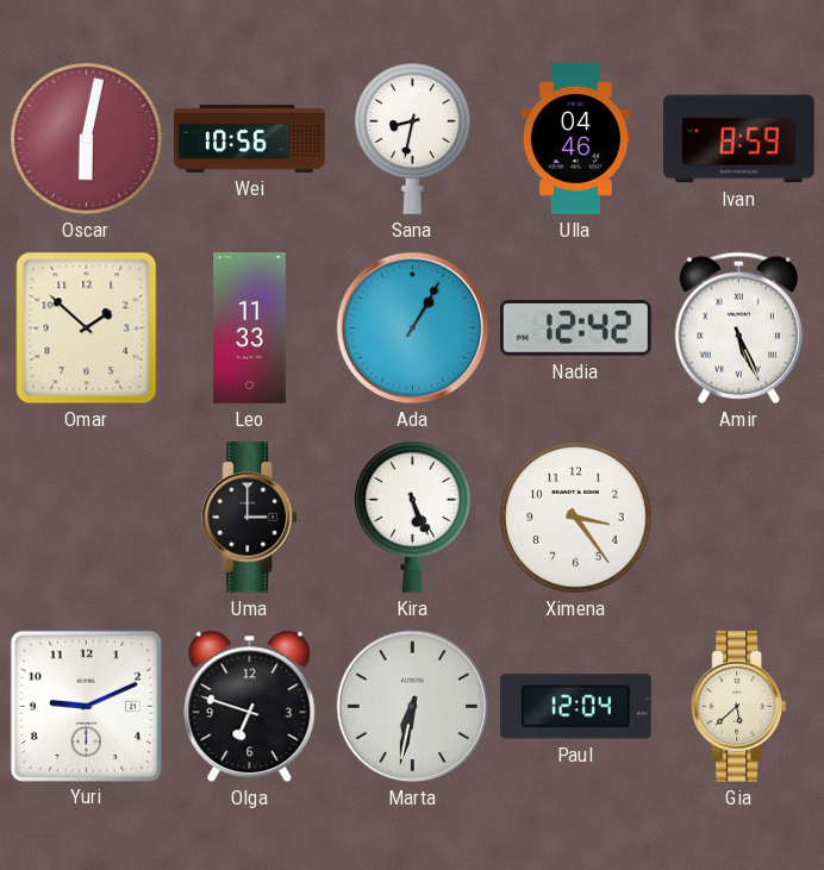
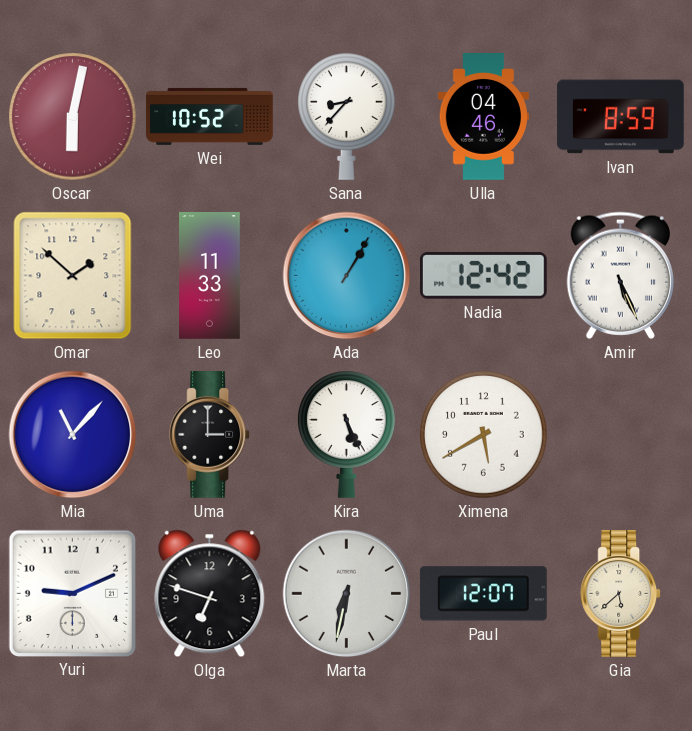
Wei: 10:56 -> 10:52 (210, 116)
Sana: 8:32 -> 8:37 (347, 116)
Mia: none -> 11:07 (73, 435)
Ximena: 3:24 -> 5:40 (484, 435)
Paul: 12:04 -> 12:07 (483, 594)
